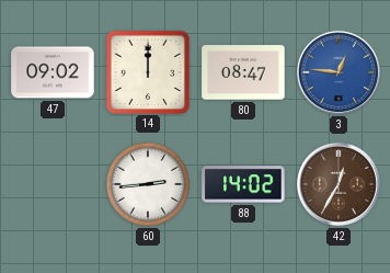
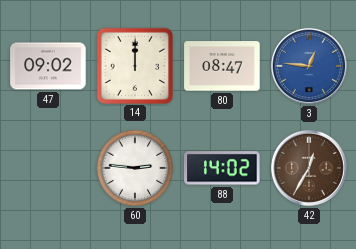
60: 2:44 -> 2:46 (135, 168)
